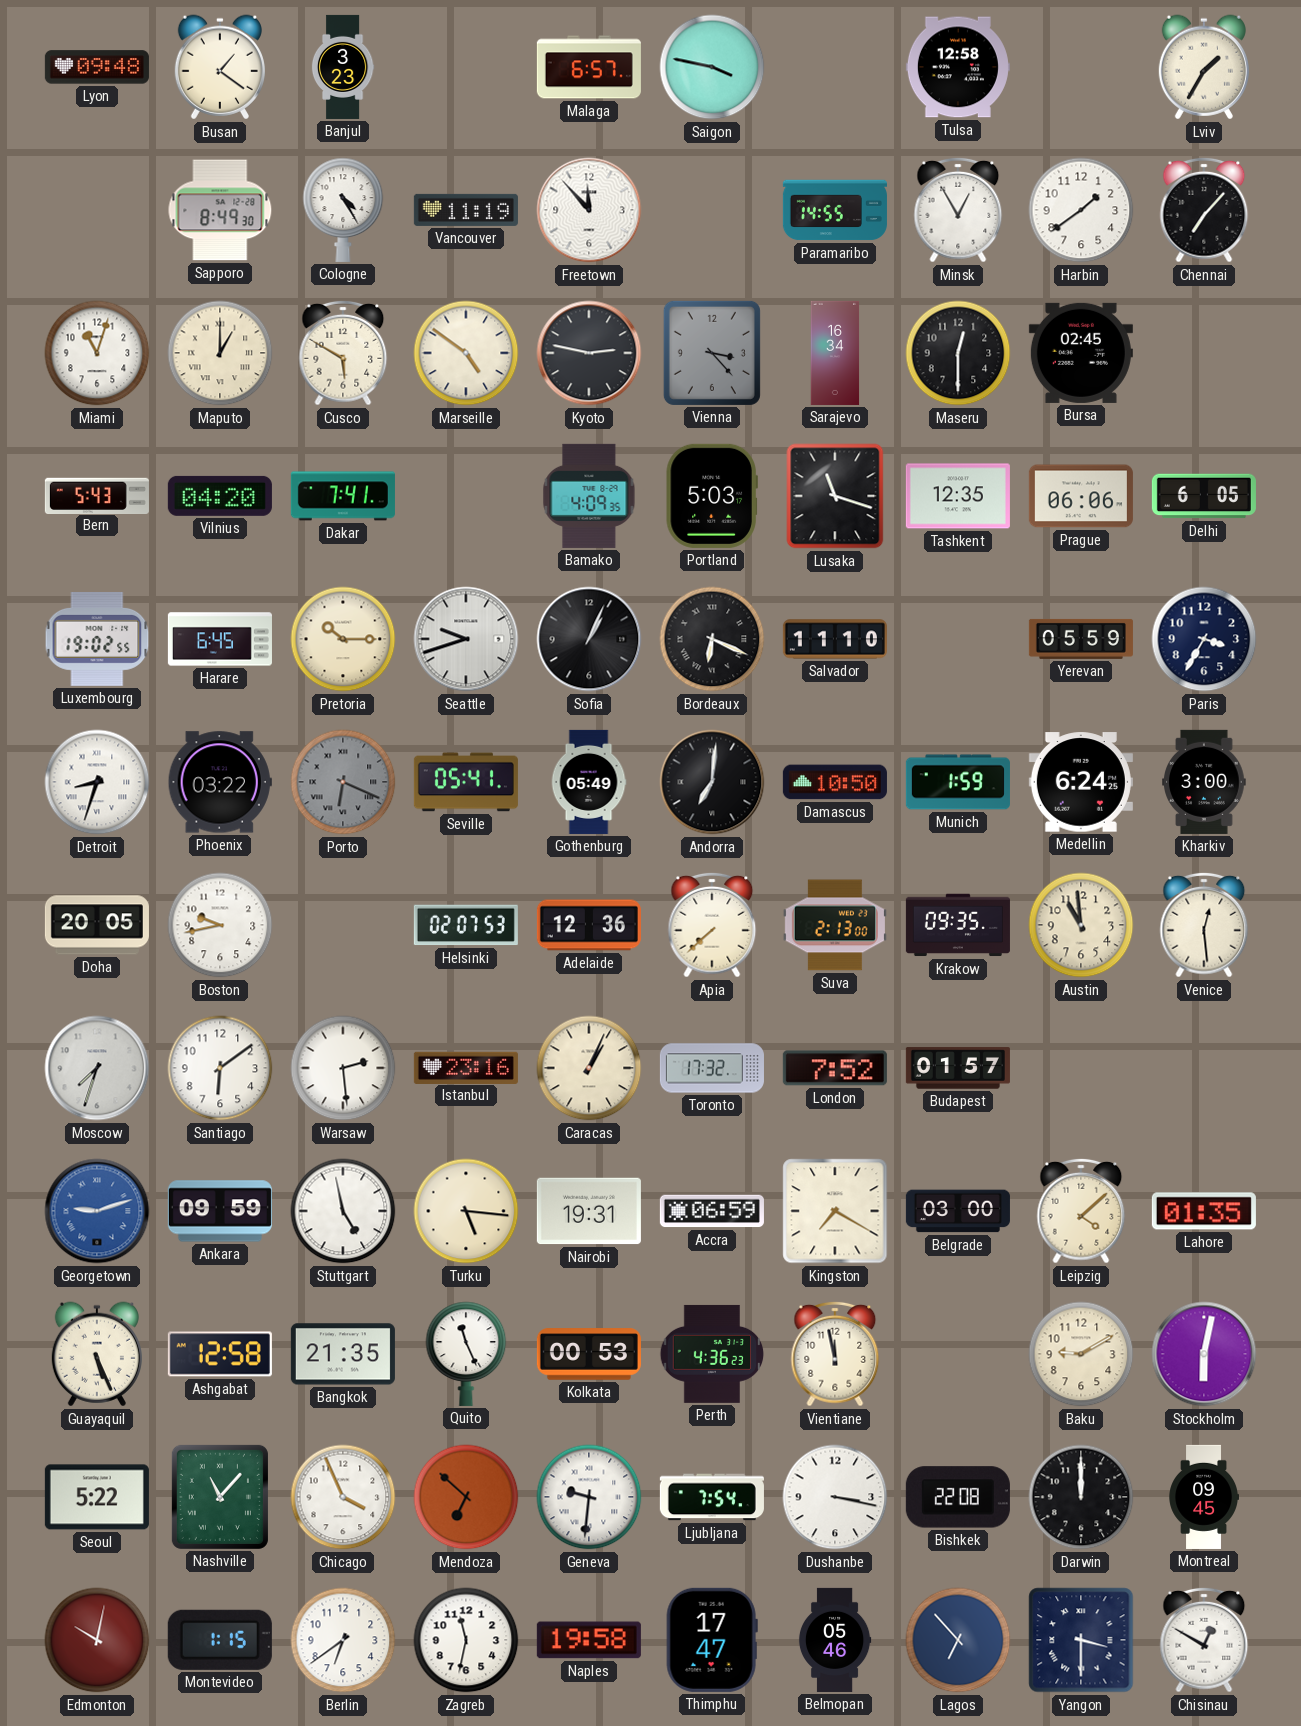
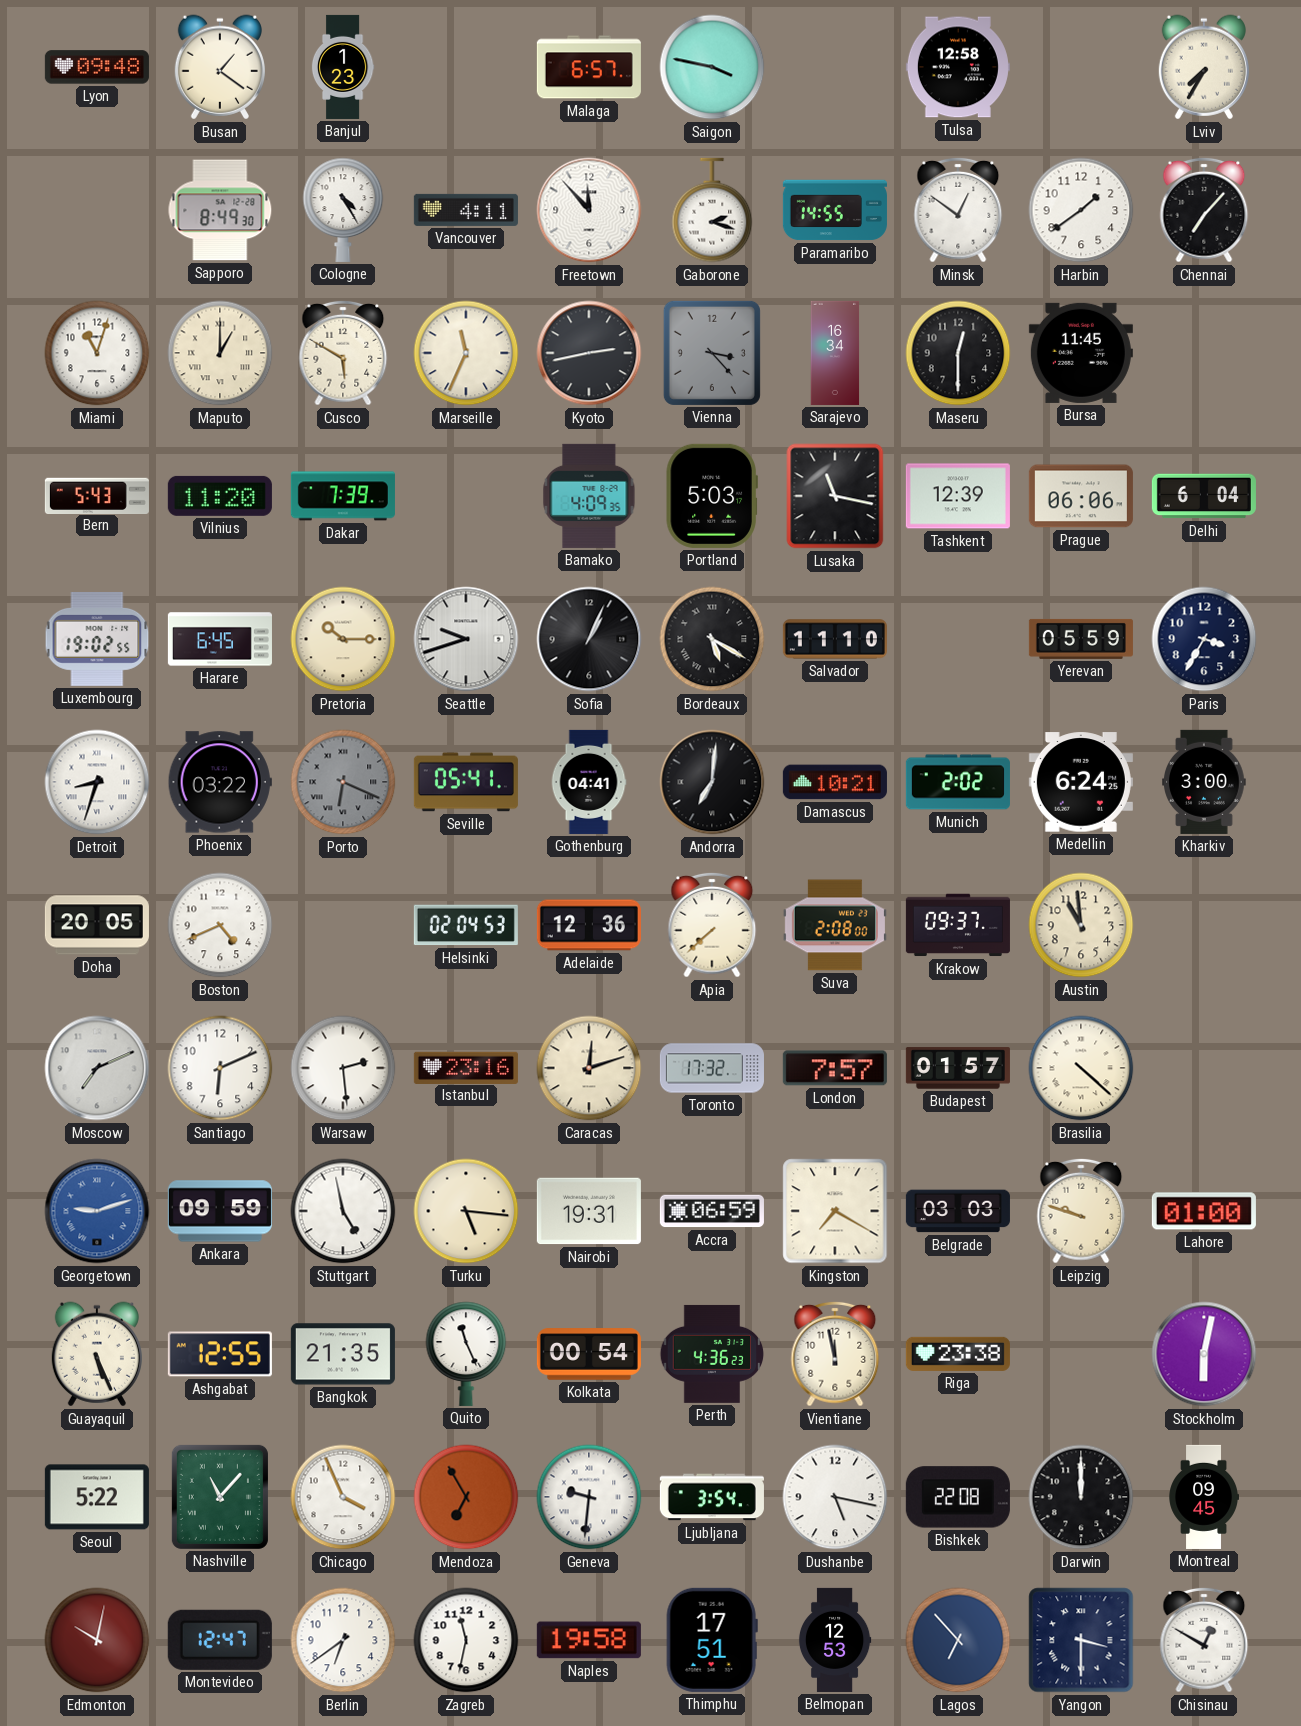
Banjul: 3:23 -> 1:23 (343, 67)
Lviv: 1:35 -> 7:35 (1204, 67)
Vancouver: 11:19 -> 4:11 (466, 210)
Gaborone: none -> 2:18 (712, 210)
Minsk: 12:55 -> 12:51 (958, 210)
Marseille: 4:51 -> 11:34 (466, 353)
Kyoto: 2:47 -> 2:43 (589, 353)
Bursa: 02:45 -> 11:45 (1081, 353)
Vilnius: 04:20 -> 11:20 (220, 496)
Dakar: 7:41 -> 7:39 (343, 496)
Lusaka: 11:18 -> 11:17 (835, 496)
Tashkent: 12:35 -> 12:39 (958, 496)
Delhi: 6:05 -> 6:04 (1204, 496)
Bordeaux: 6:19 -> 5:20 (712, 639)
Gothenburg: 05:49 -> 04:41 (589, 782)
Damascus: 10:50 -> 10:21 (835, 782)
Munich: 1:59 -> 2:02 (958, 782)
Boston: 9:43 -> 4:41 (220, 925)
Helsinki: 02:07 -> 02:04 (466, 925)
Suva: 2:13 -> 2:08 (835, 925)
Krakow: 09:35 -> 09:37 (958, 925)
Venice: 12:29 -> none (1204, 925)
Moscow: 7:33 -> 7:11 (97, 1068)
Santiago: 6:09 -> 6:11 (220, 1068)
Caracas: 1:04 -> 12:12 (589, 1068)
London: 7:52 -> 7:57 (835, 1068)
Brasilia: none -> 4:22 (1081, 1068)
Belgrade: 03:00 -> 03:03 (958, 1211)
Leipzig: 4:08 -> 9:48 (1081, 1211)
Lahore: 01:35 -> 01:00 (1204, 1211)
Ashgabat: 12:58 -> 12:55 (220, 1354)
Kolkata: 00:53 -> 00:54 (589, 1354)
Riga: none -> 23:38 (958, 1354)
Baku: 9:10 -> none (1081, 1354)
Mendoza: 6:52 -> 6:55 (466, 1497)
Ljubljana: 7:54 -> 3:54 (712, 1497)
Dushanbe: 3:17 -> 5:17 (835, 1497)
Montevideo: 1:15 -> 12:47 (220, 1640)
Thimphu: 17:47 -> 17:51 (712, 1640)
Belmopan: 05:46 -> 12:53 (835, 1640)
